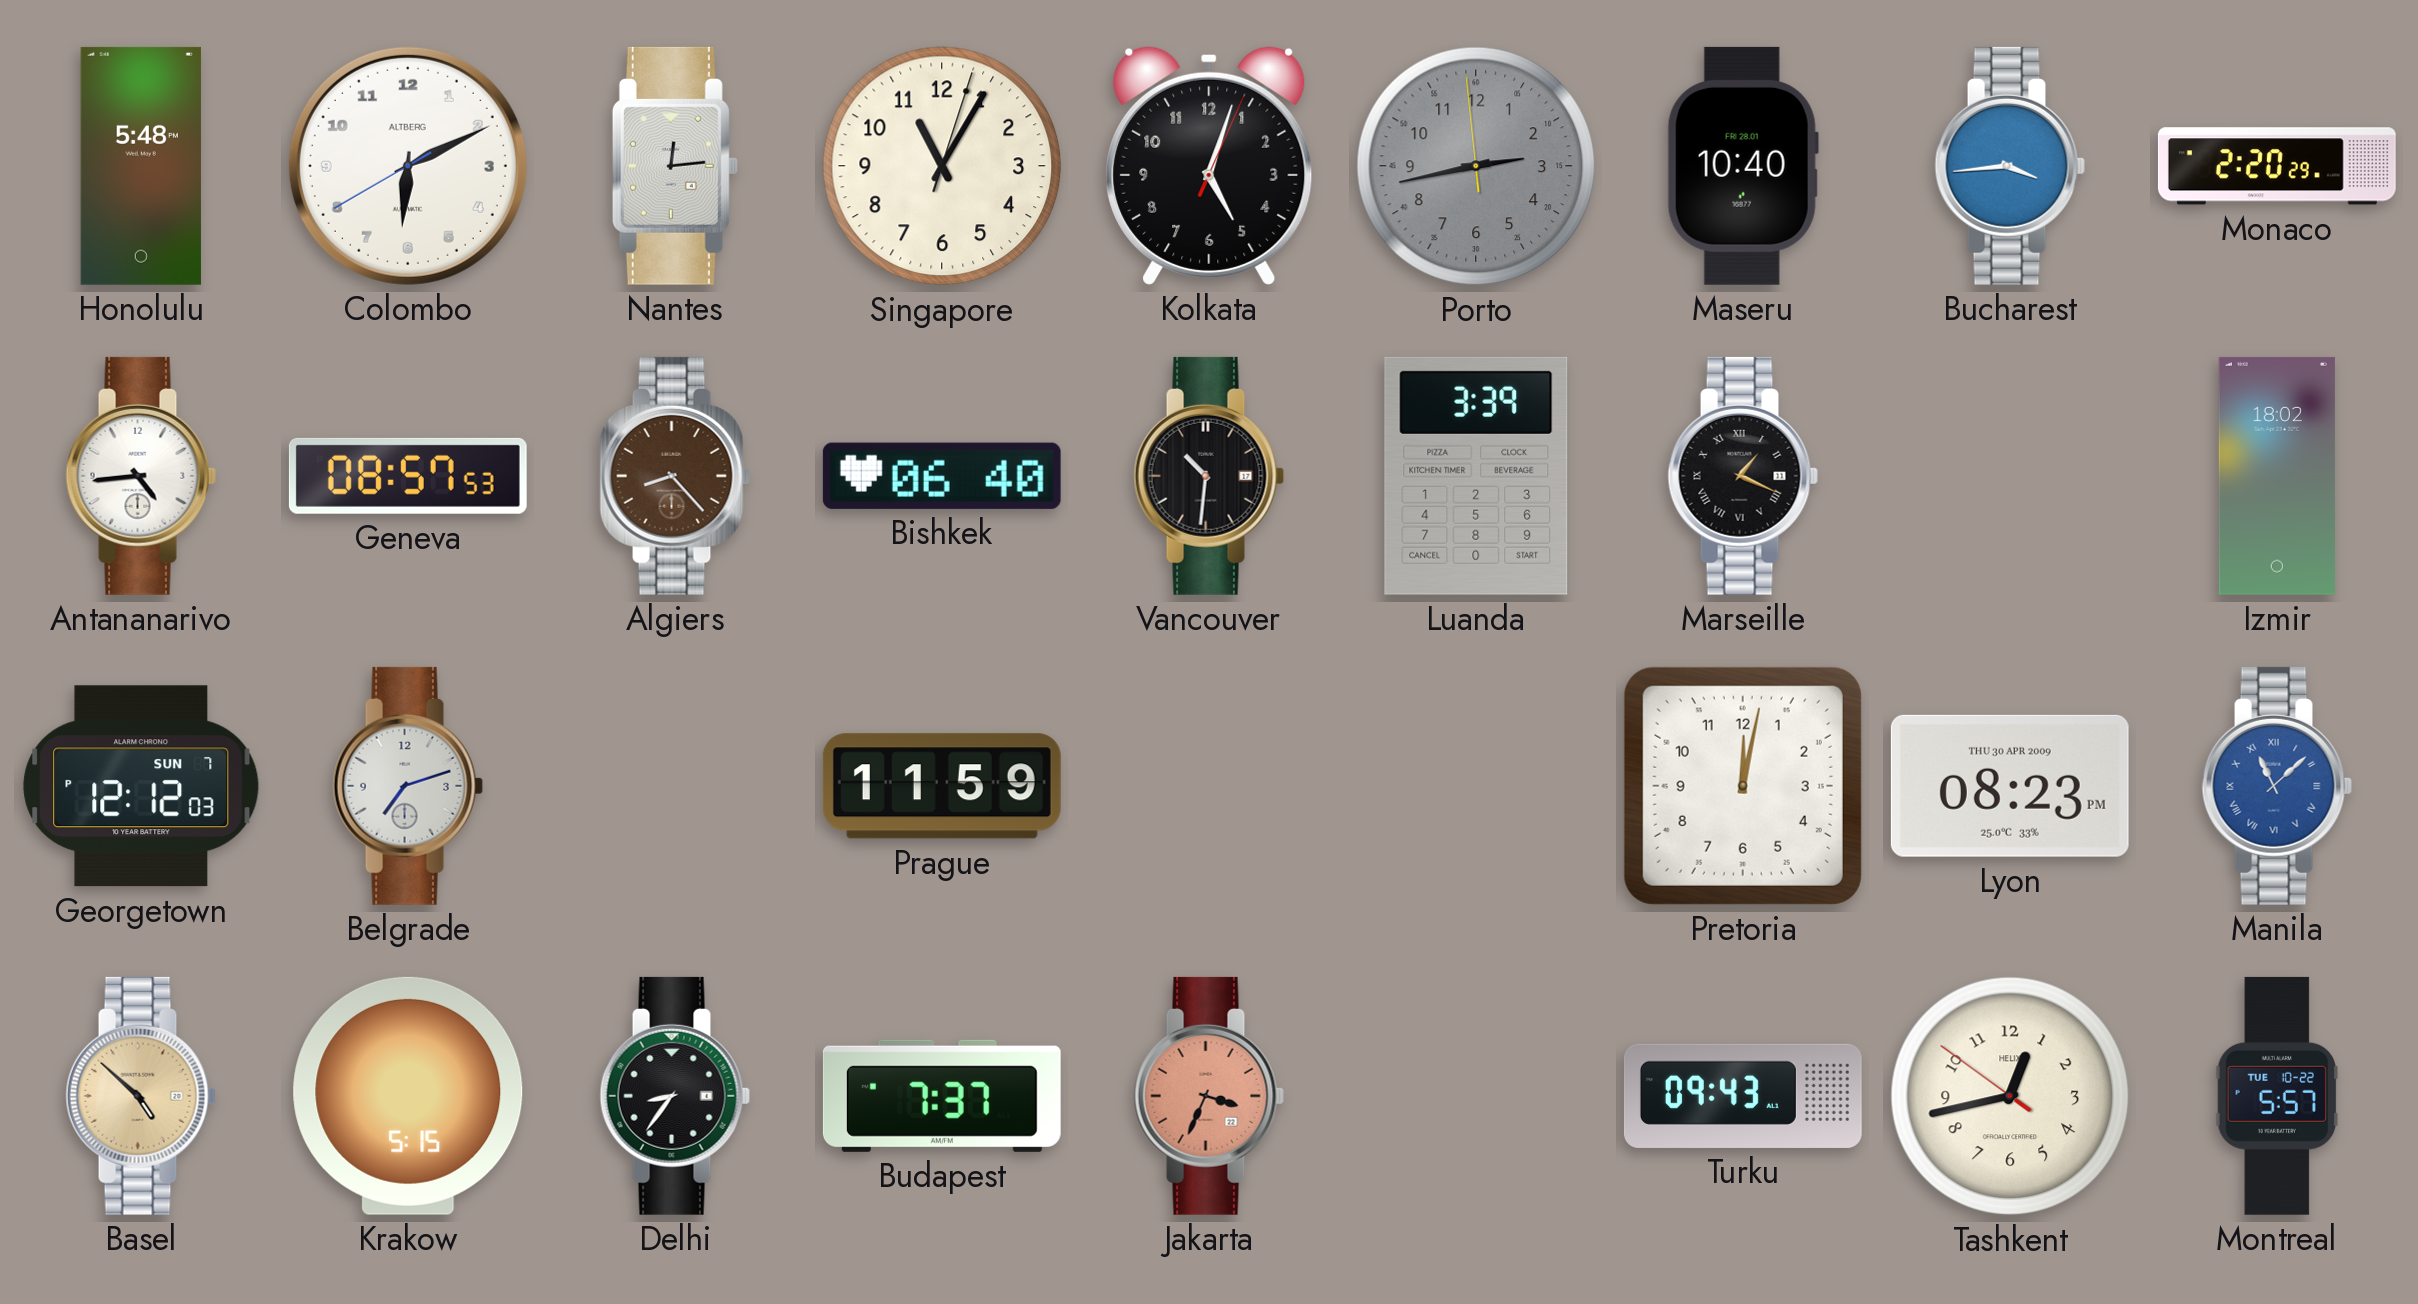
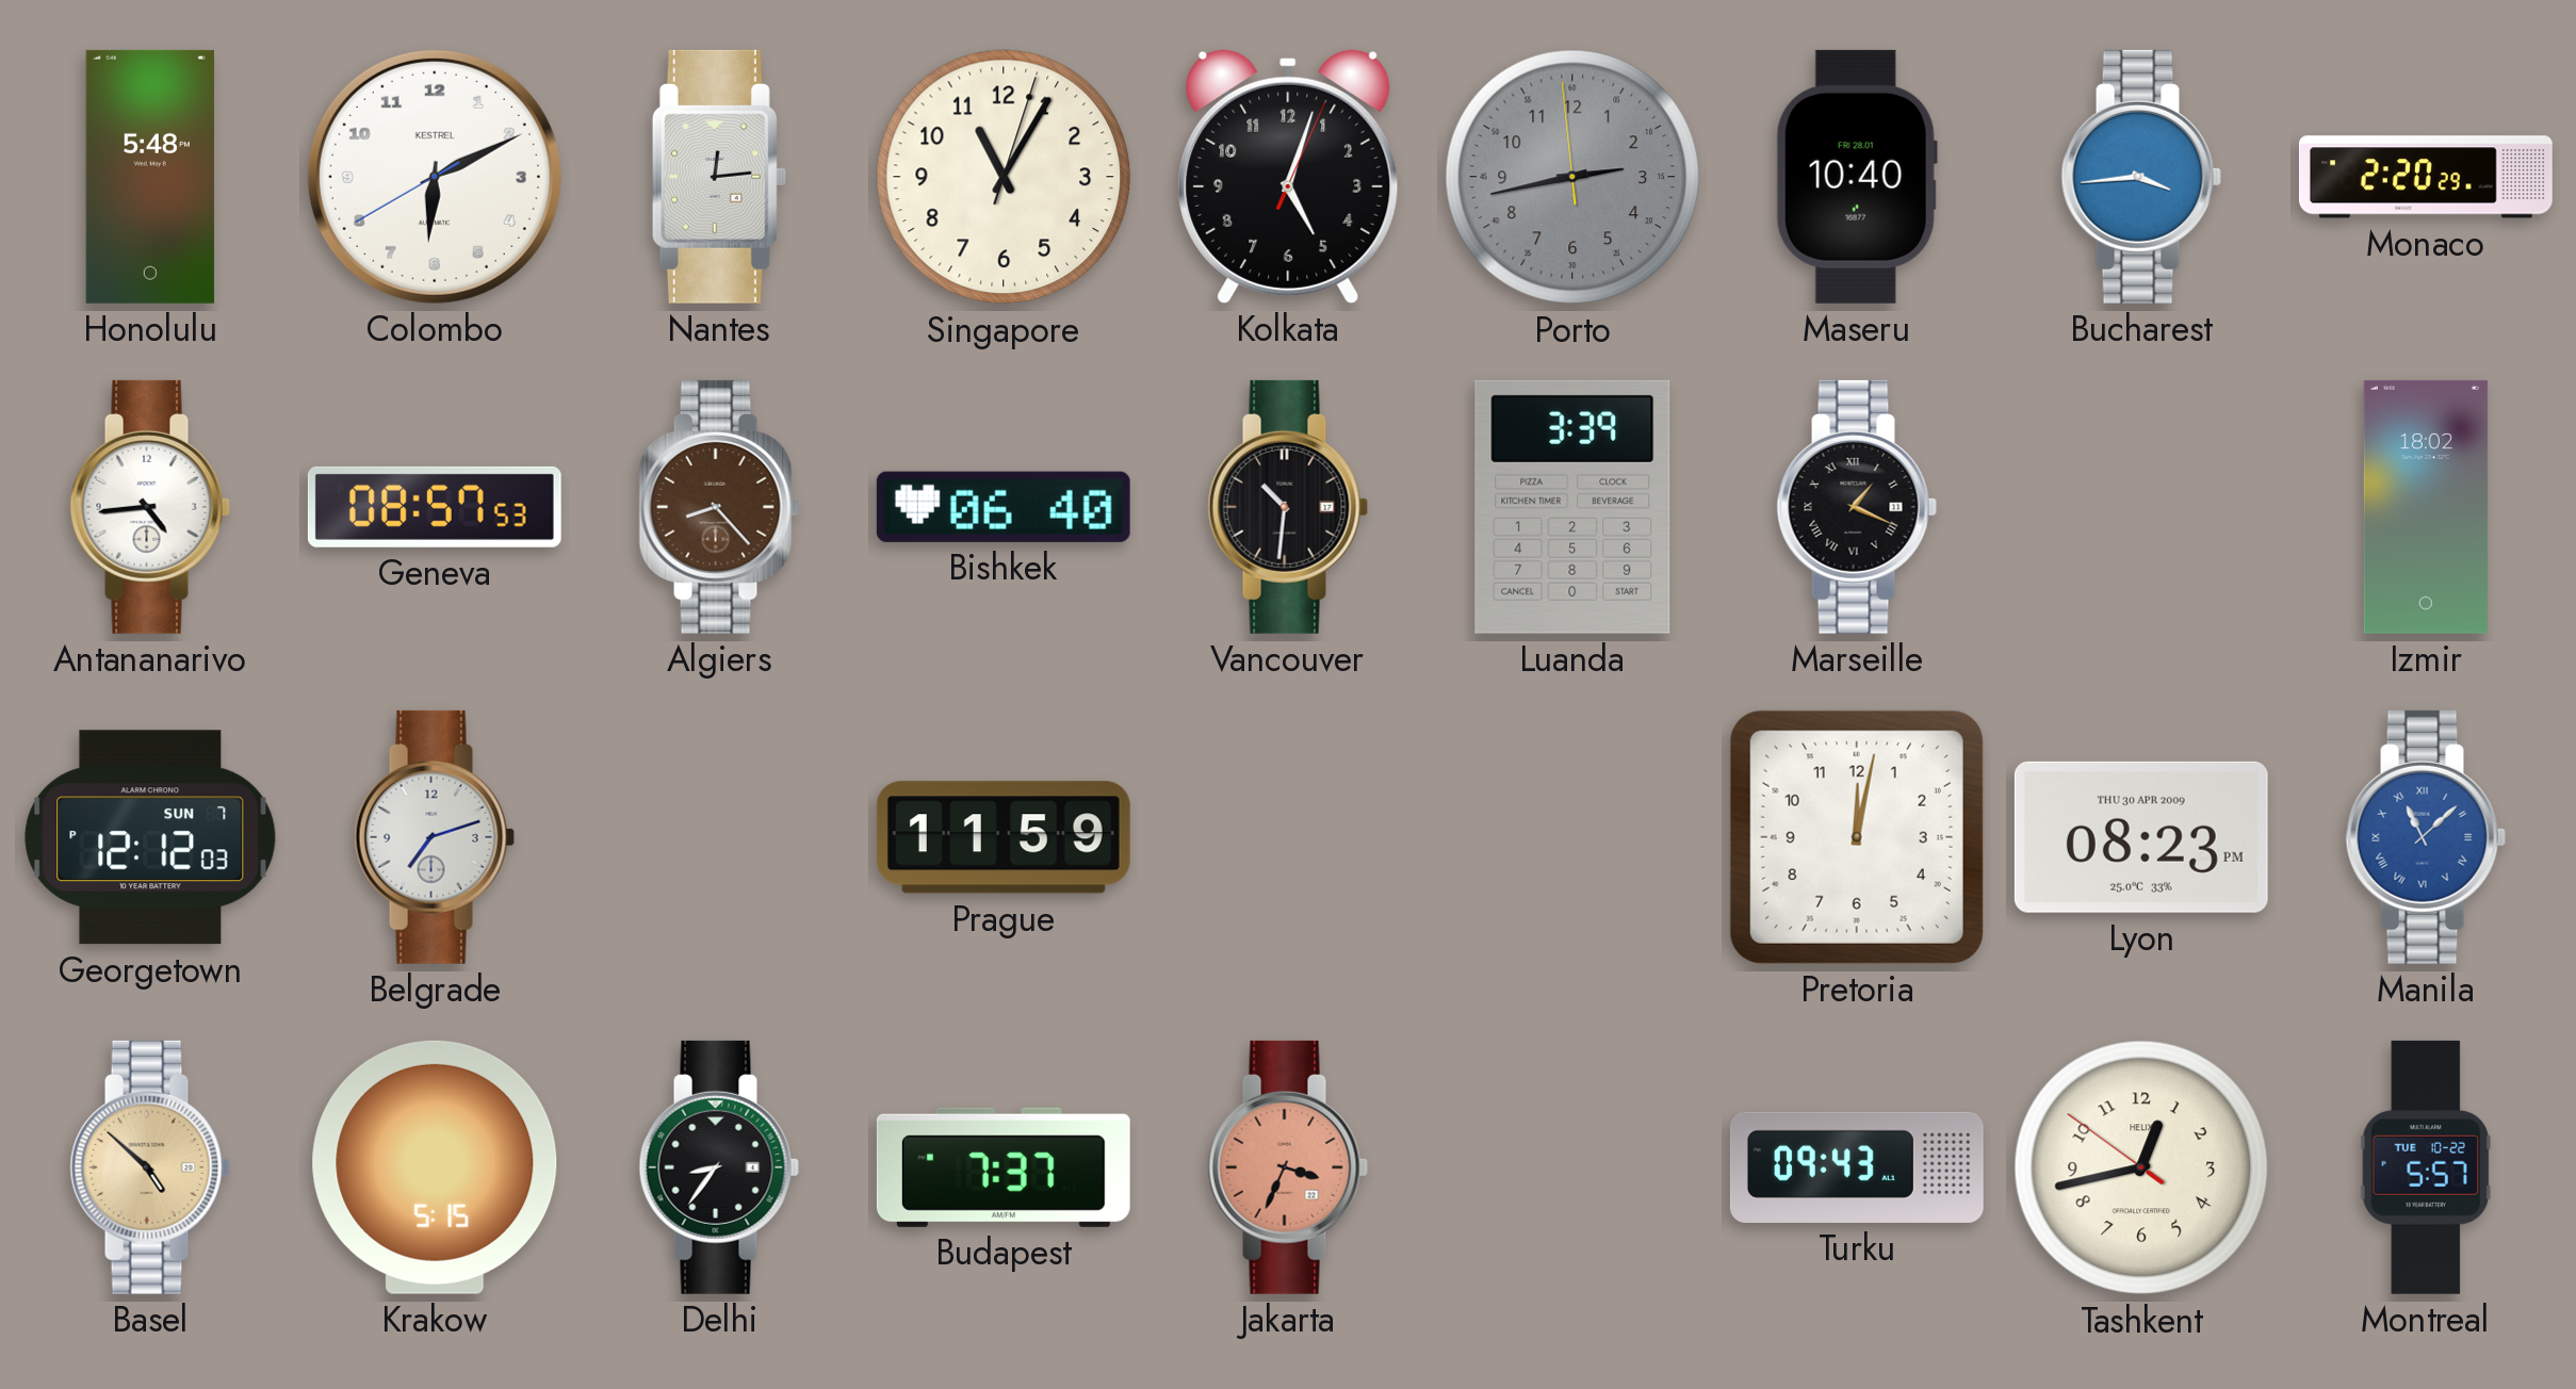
Colombo brand: ALTBERG -> KESTREL (435, 177)
